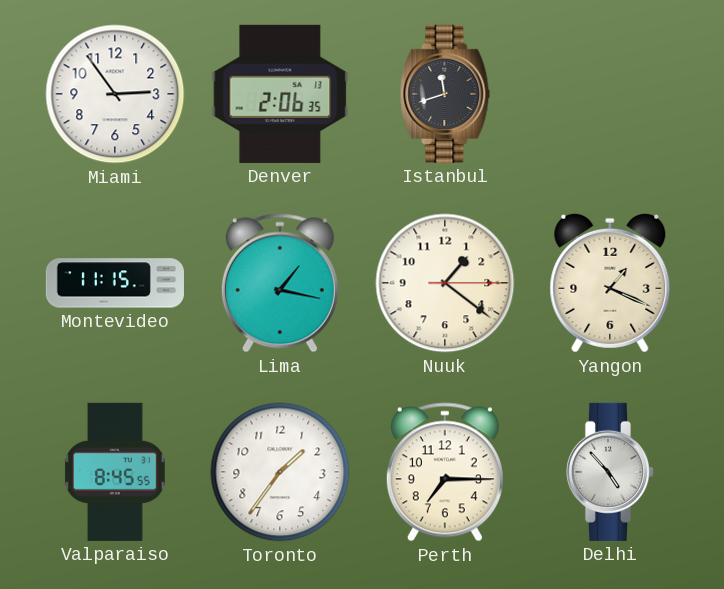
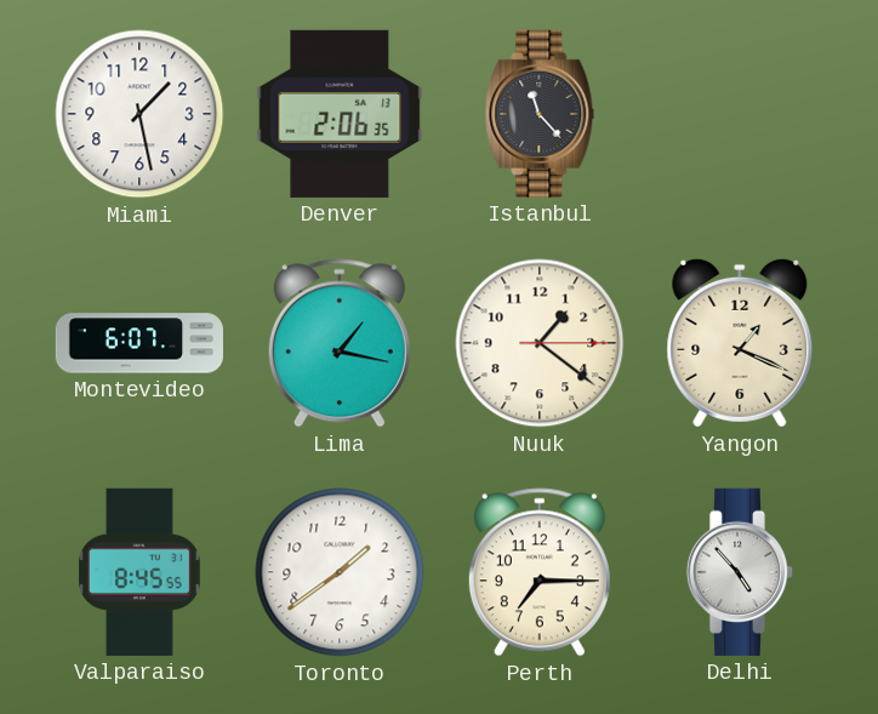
Miami: 2:54 -> 1:28 (139, 114)
Istanbul: 11:42 -> 11:23 (540, 114)
Montevideo: 11:15 -> 6:07 (139, 343)
Toronto: 1:36 -> 1:39 (340, 572)
